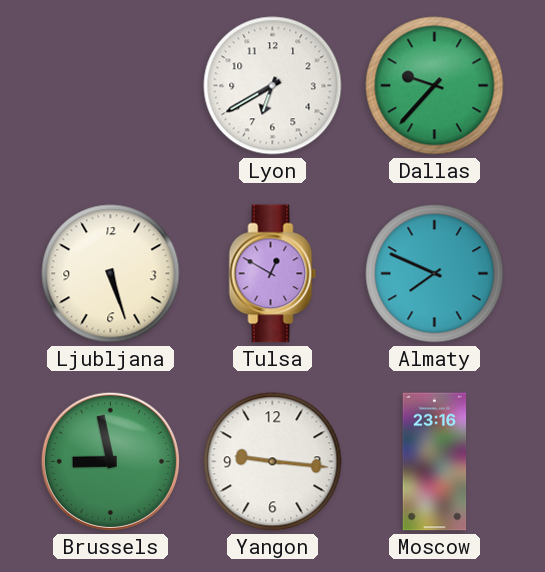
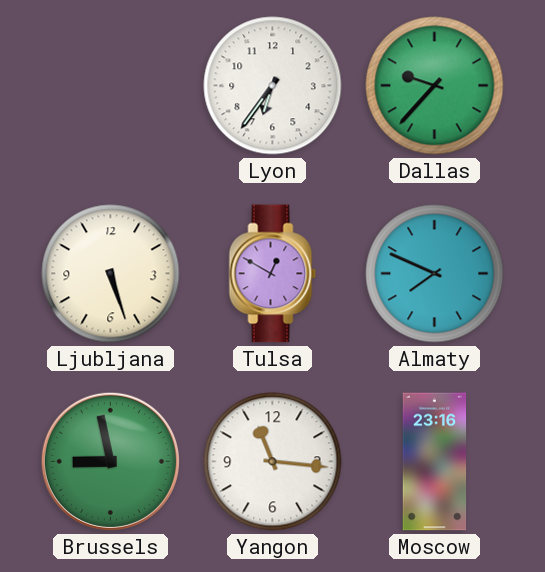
Lyon: 6:40 -> 6:36 (273, 86)
Yangon: 9:16 -> 11:16 (273, 462)
